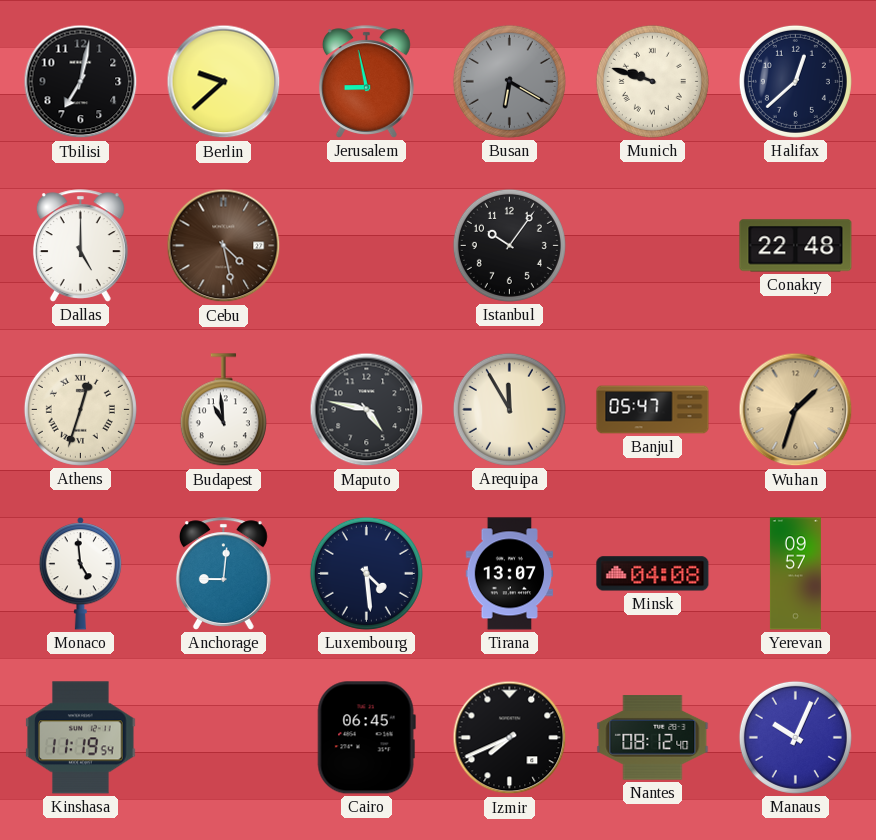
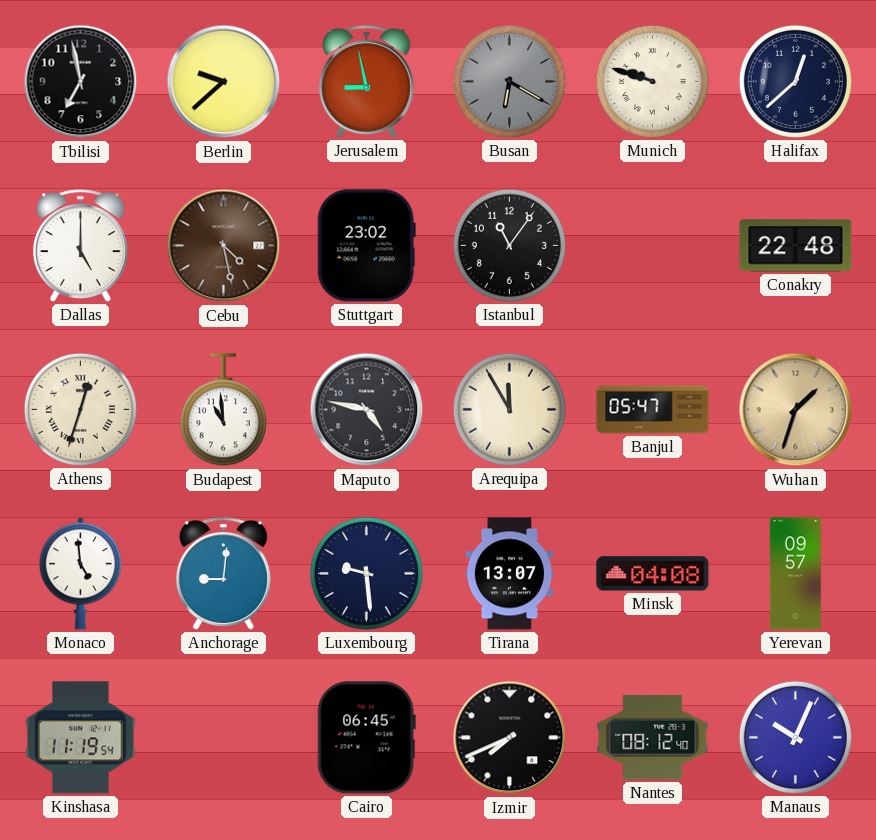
Tbilisi: 7:02 -> 6:58 (81, 82)
Stuttgart: none -> 23:02 (366, 246)
Istanbul: 10:06 -> 11:06 (509, 245)
Luxembourg: 4:29 -> 9:29 (366, 573)
